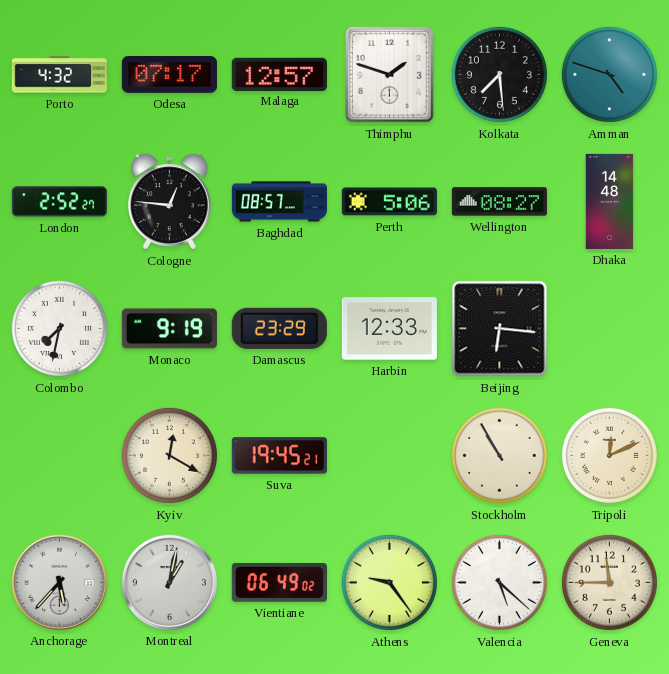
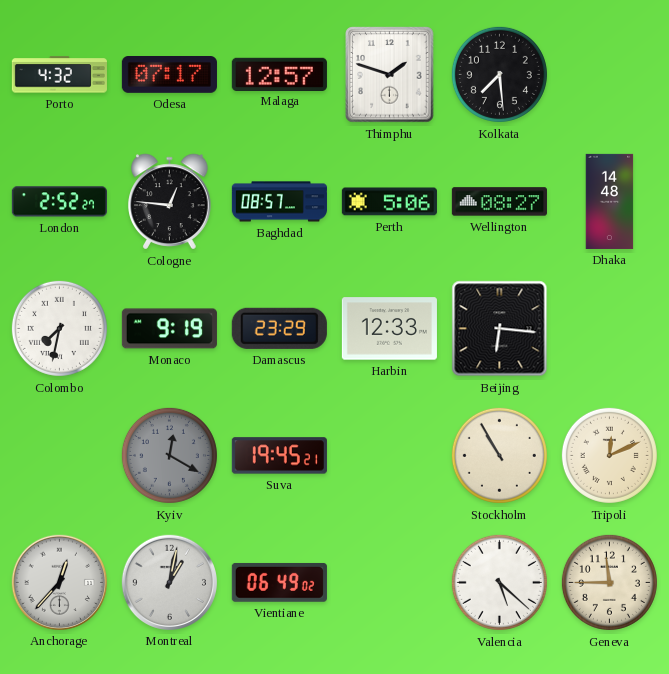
Amman: 4:48 -> none (609, 74)
Kyiv dial: cream -> grey (169, 455)
Anchorage: 5:37 -> 12:37 (59, 582)
Athens: 9:24 -> none (389, 582)
